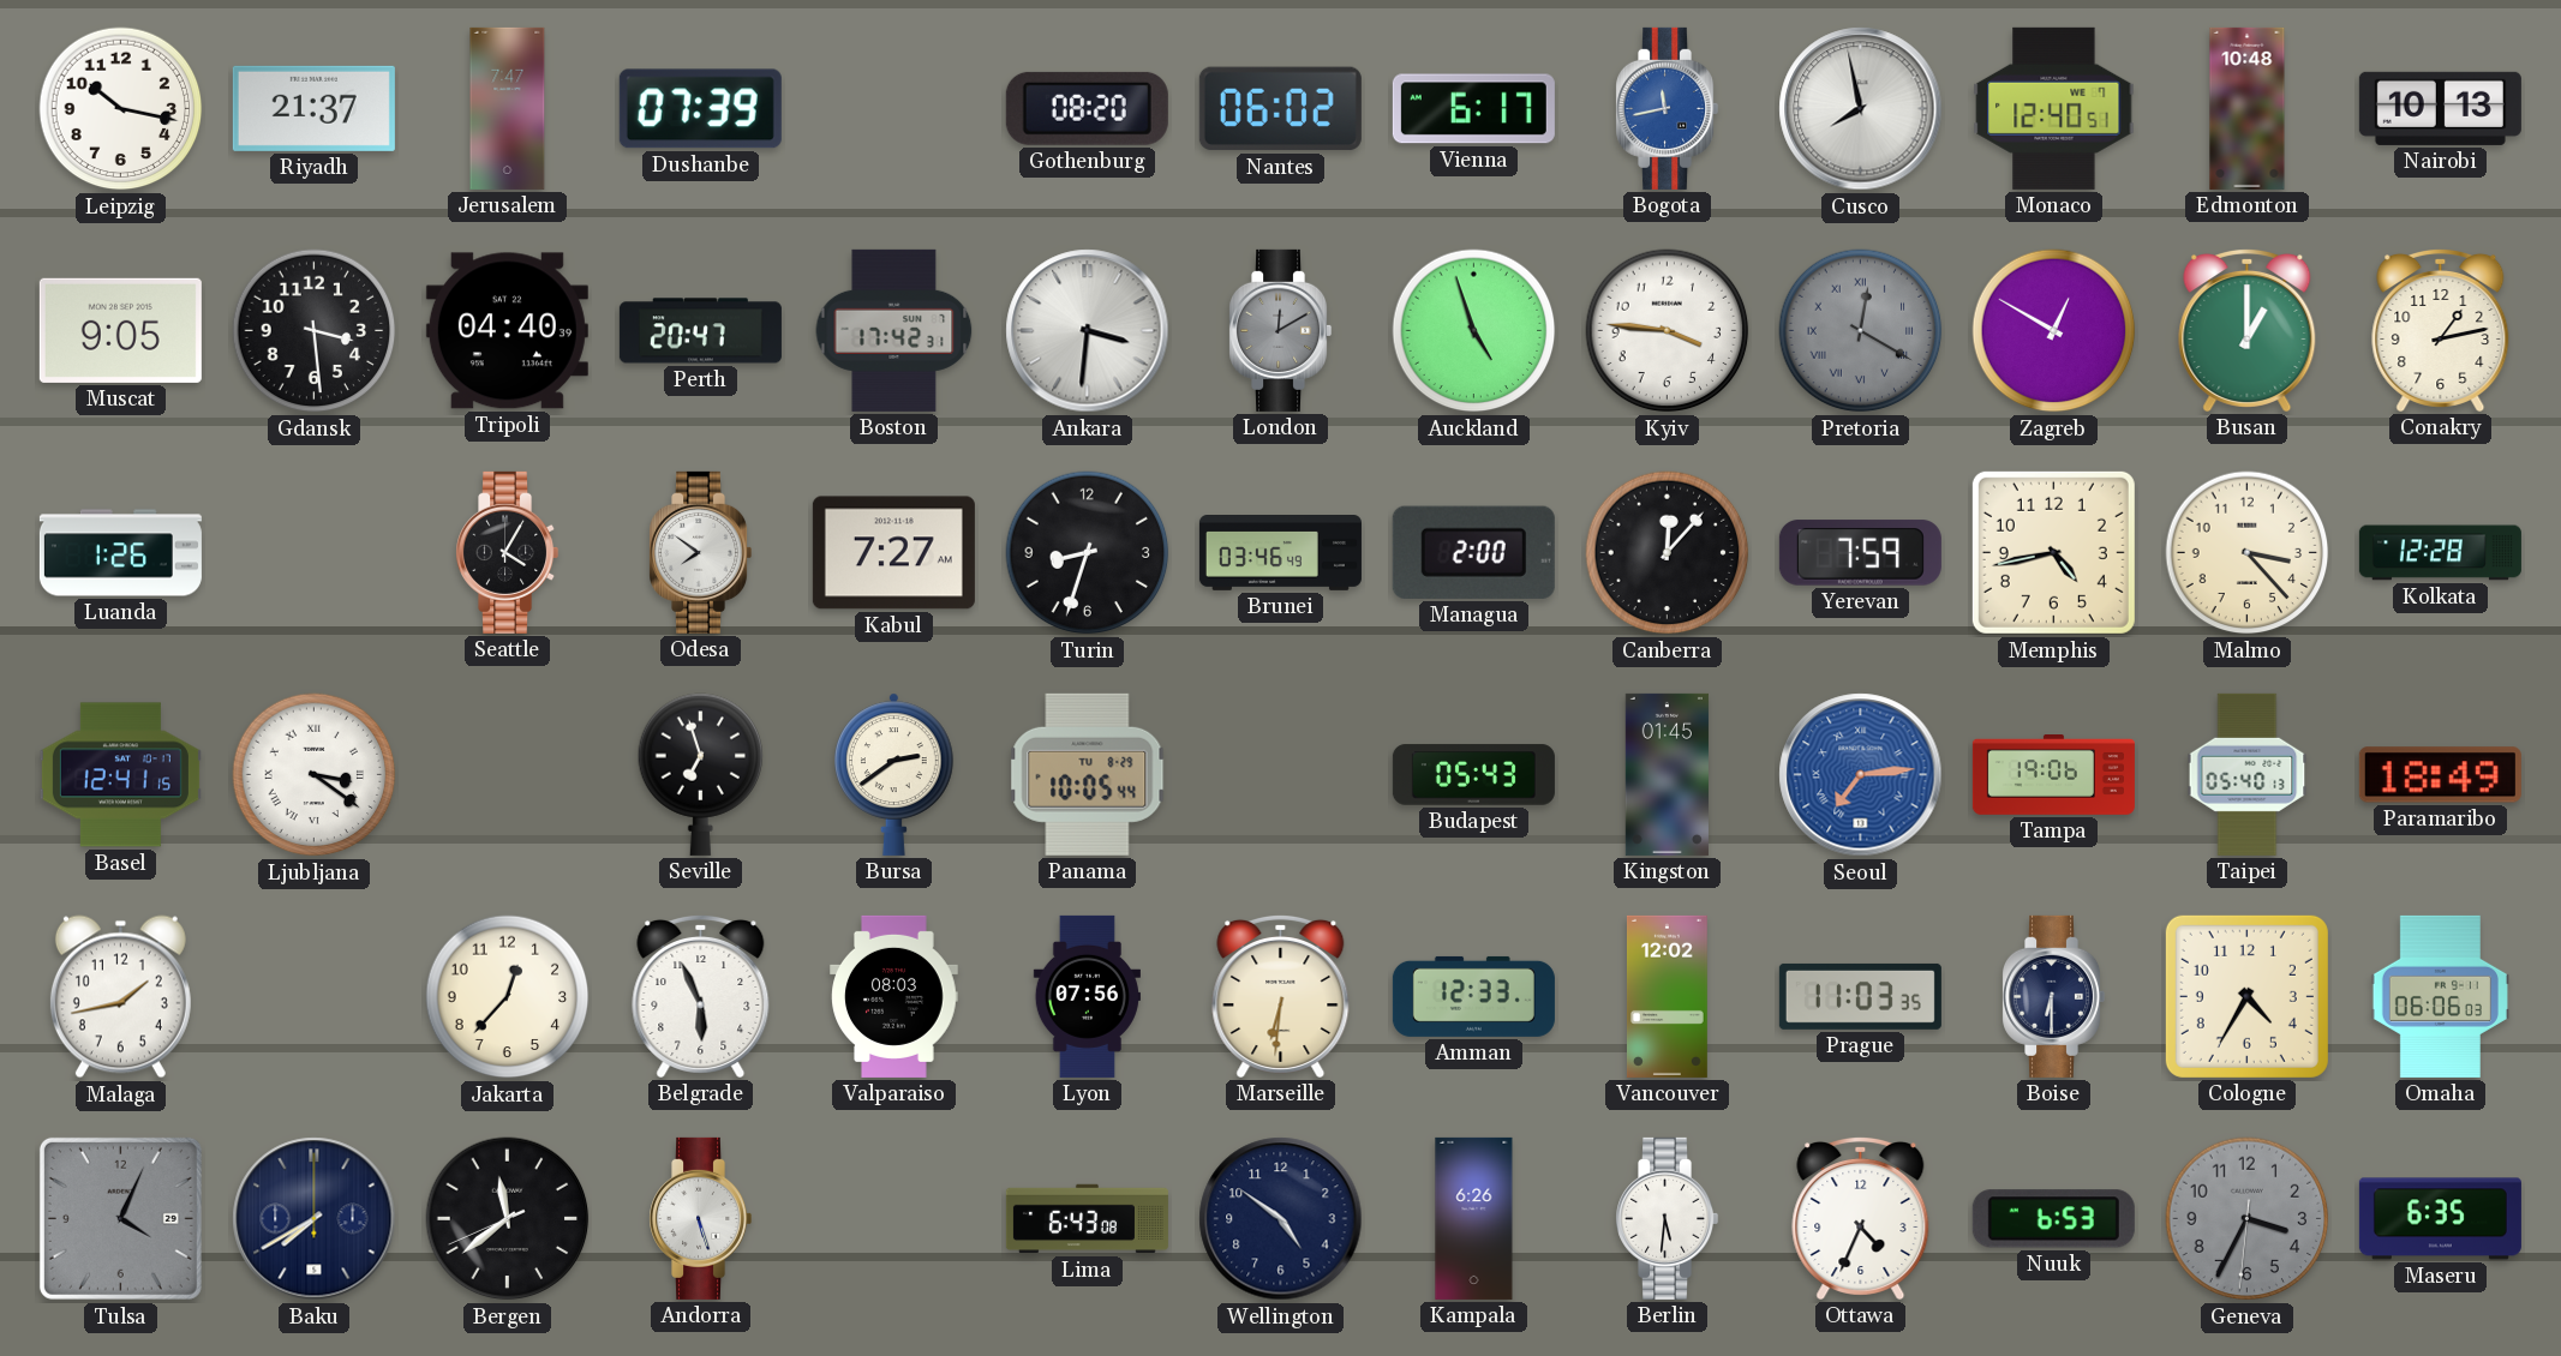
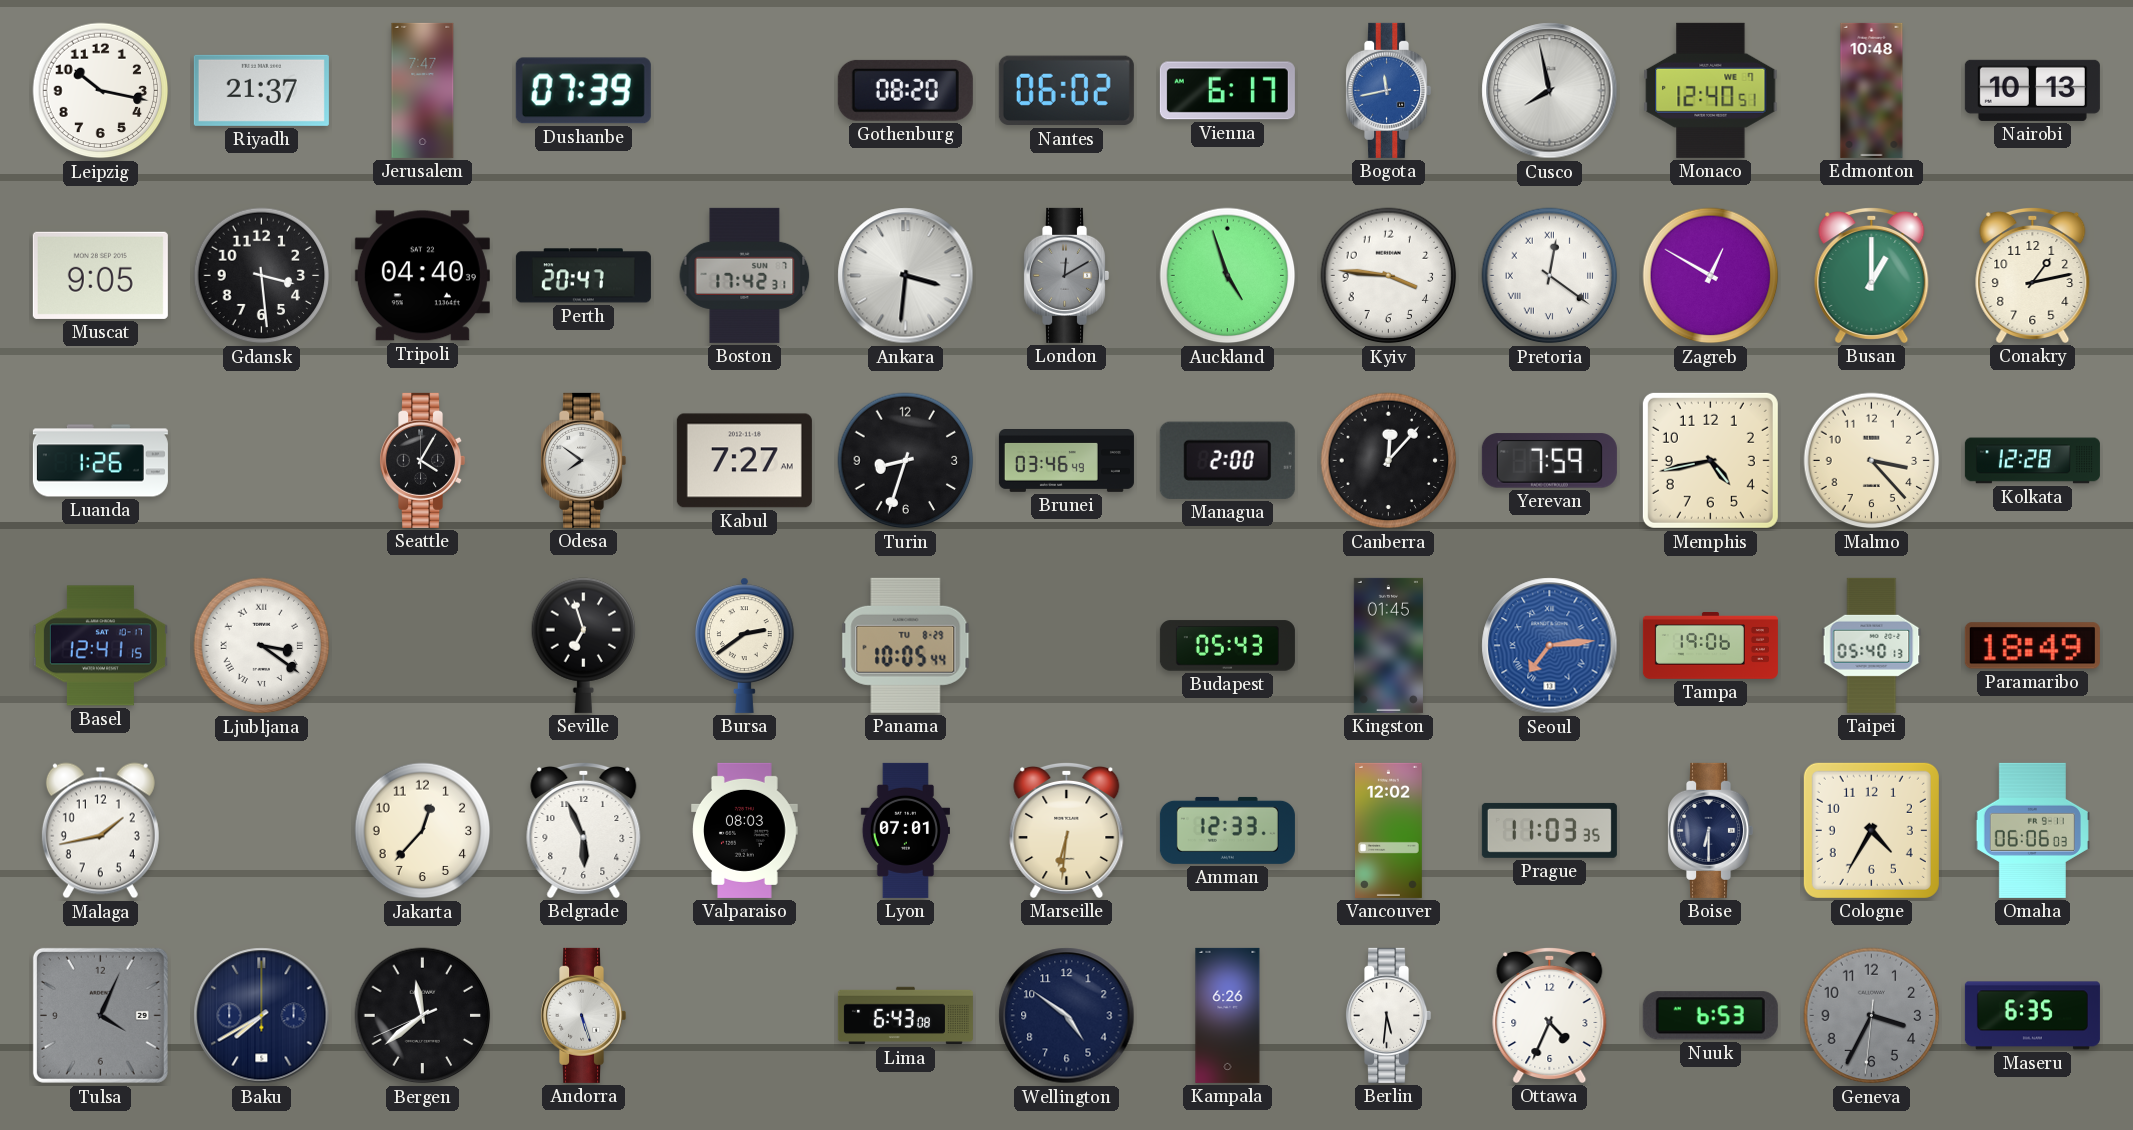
Pretoria: 12:20 -> 12:21 (1550, 276)
Pretoria dial: grey -> white (1550, 276)
Lyon: 07:56 -> 07:01 (905, 830)
